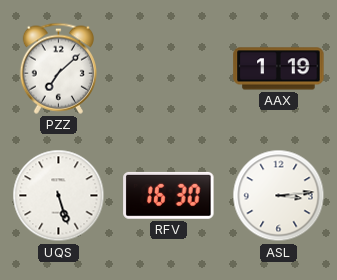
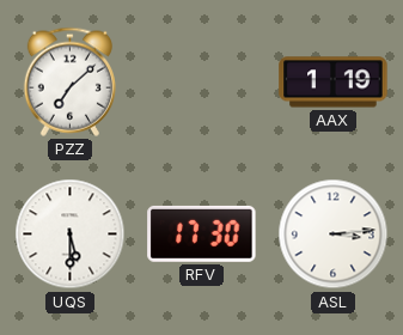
UQS: 5:27 -> 5:30 (71, 234)
RFV: 16:30 -> 17:30 (202, 233)
